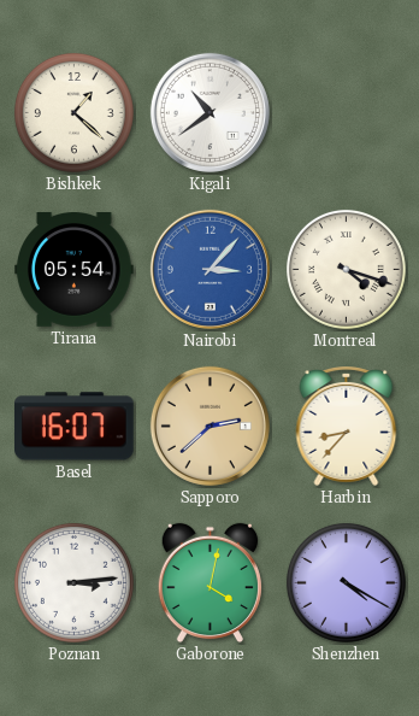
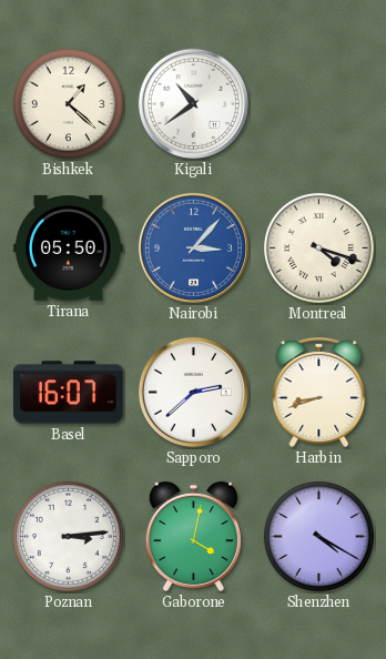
Tirana: 05:54 -> 05:50 (69, 249)
Sapporo dial: champagne -> white (193, 392)
Harbin: 8:37 -> 8:42 (319, 392)
